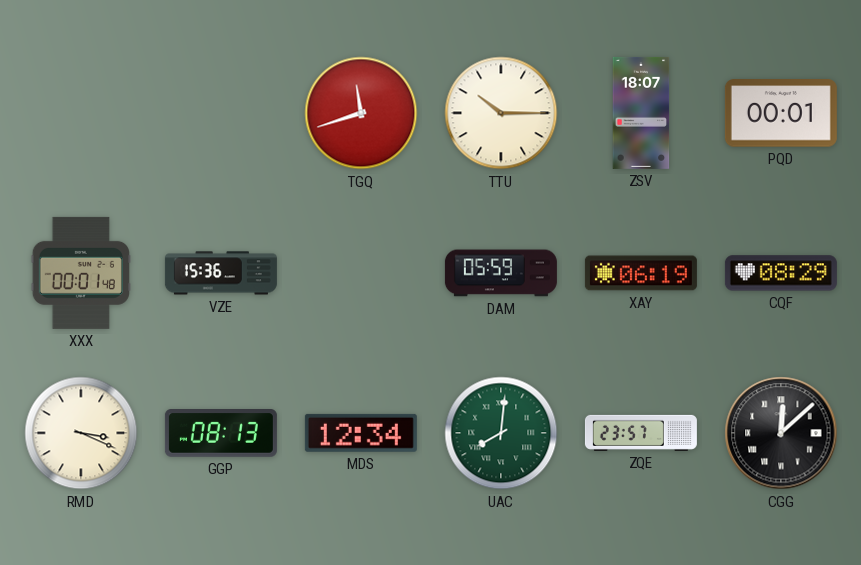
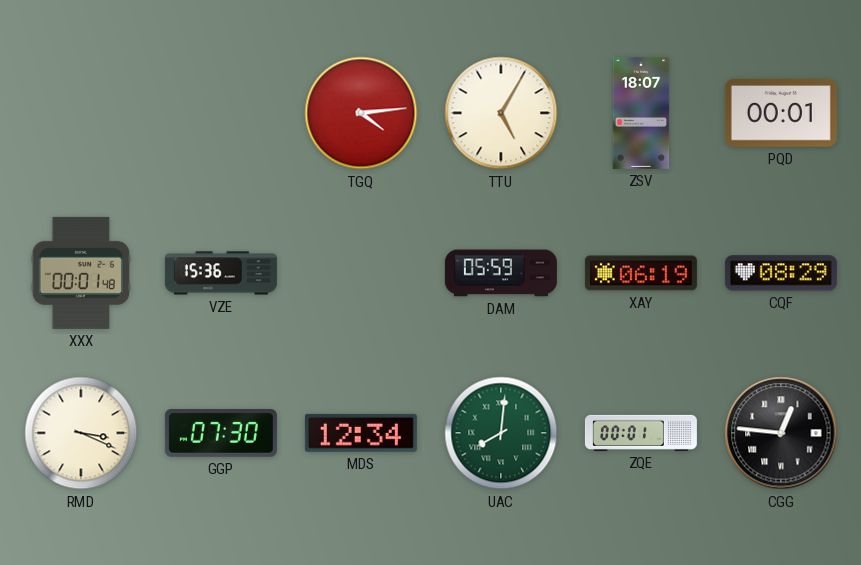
TGQ: 11:42 -> 4:14 (361, 113)
TTU: 10:15 -> 5:05 (501, 113)
GGP: 08:13 -> 07:30 (221, 434)
ZQE: 23:57 -> 00:01 (641, 433)
CGG: 12:08 -> 12:46 (781, 433)
